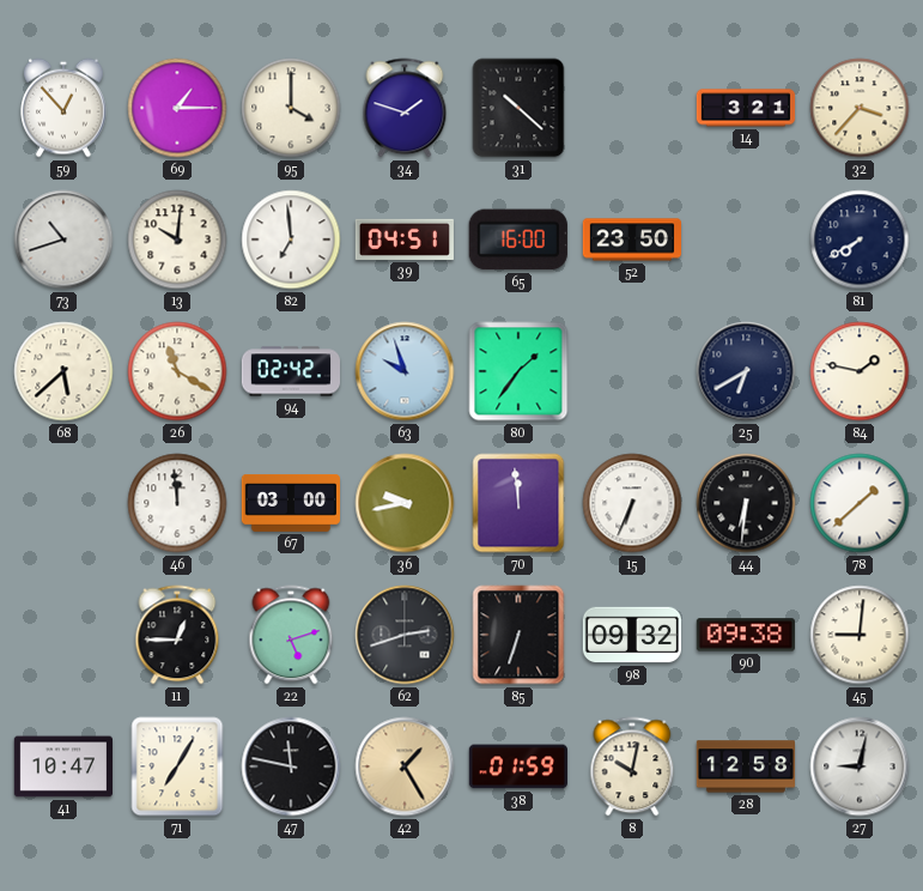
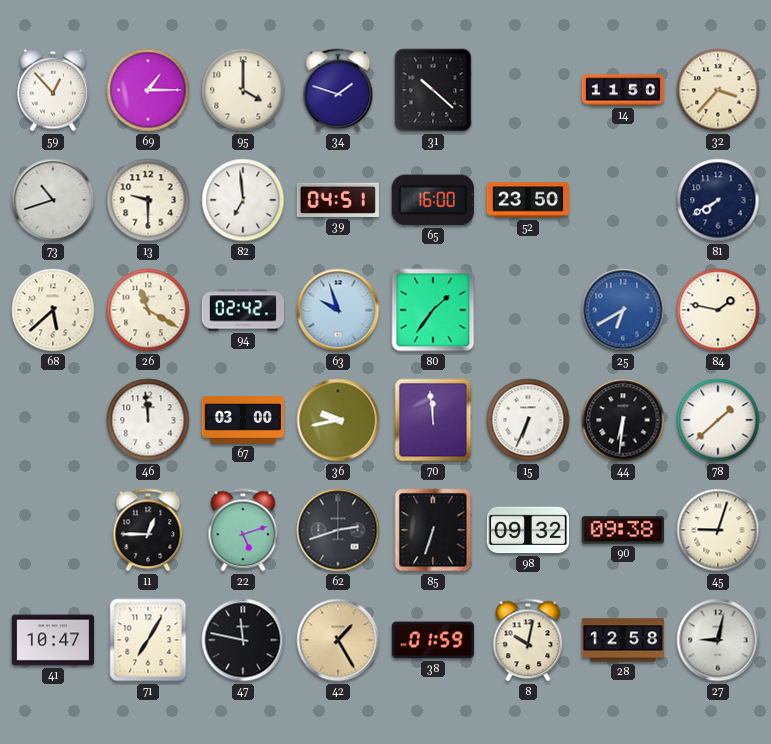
14: 3:21 -> 11:50 (623, 90)
13: 10:01 -> 9:30 (148, 200)
25 dial: navy -> blue (623, 310)
45: 9:01 -> 9:03 (718, 530)
